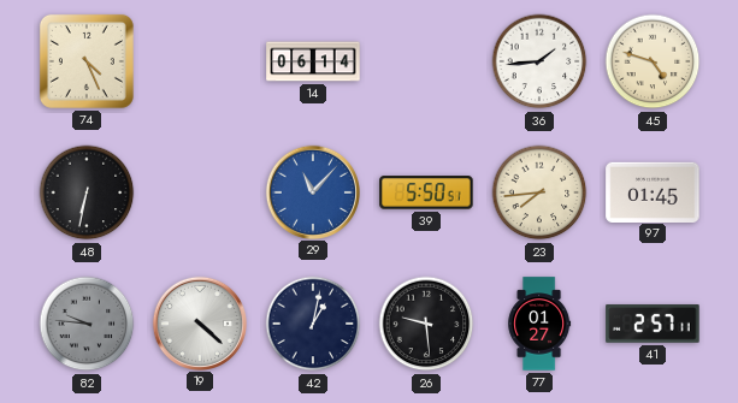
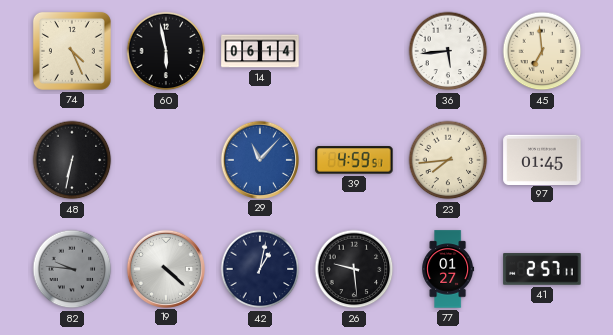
60: none -> 5:58 (166, 51)
36: 1:44 -> 5:44 (448, 51)
45: 4:48 -> 6:59 (542, 51)
39: 5:50 -> 4:59 (354, 160)
